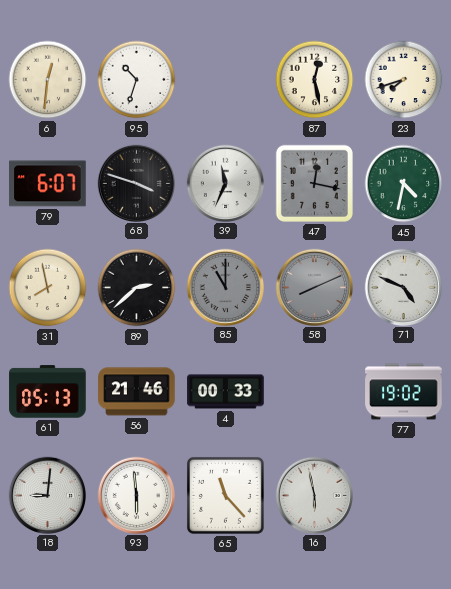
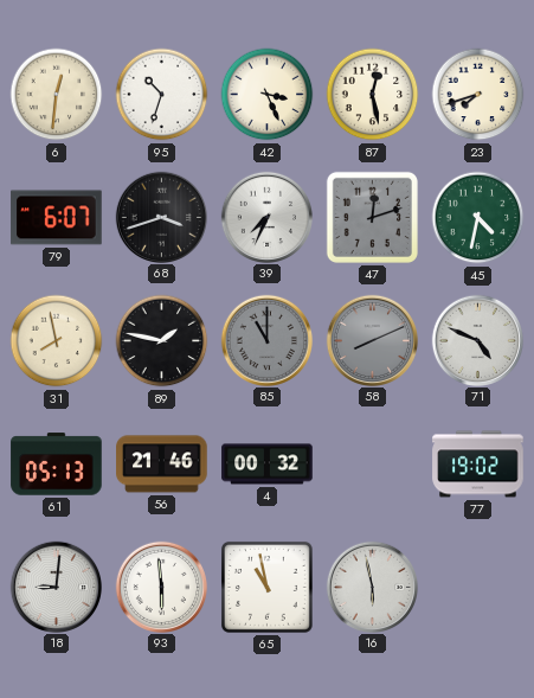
42: none -> 3:26 (268, 95)
68: 3:48 -> 3:42 (161, 217)
39: 11:34 -> 7:34 (266, 217)
47: 12:17 -> 12:12 (372, 217)
89: 2:38 -> 1:47 (162, 341)
4: 00:33 -> 00:32 (268, 465)
65: 11:23 -> 10:58 (266, 587)
